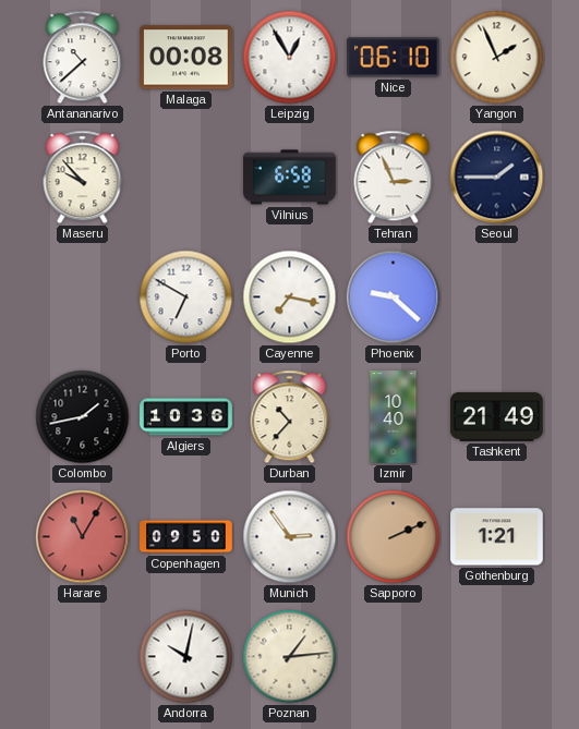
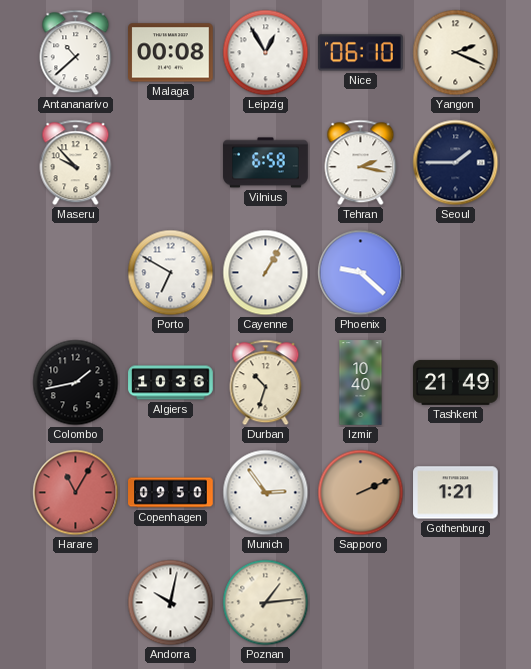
Yangon: 1:56 -> 2:19 (456, 53)
Tehran: 2:56 -> 2:17 (361, 163)
Cayenne: 7:17 -> 1:05 (266, 273)
Durban: 10:37 -> 10:33 (266, 383)
